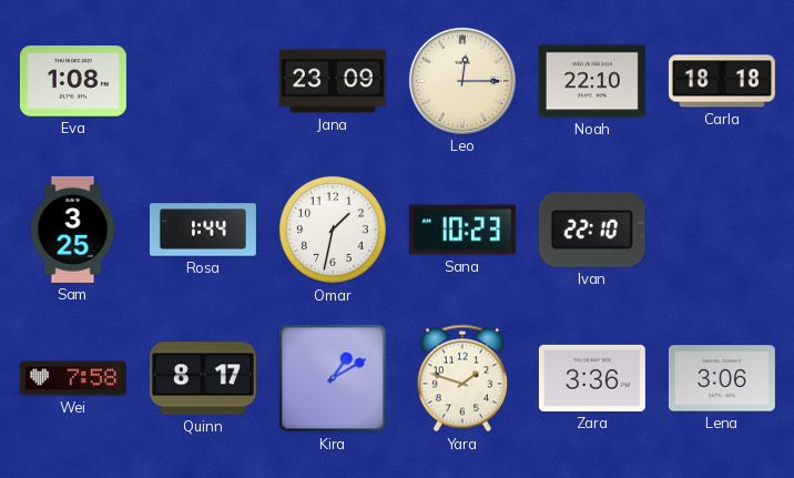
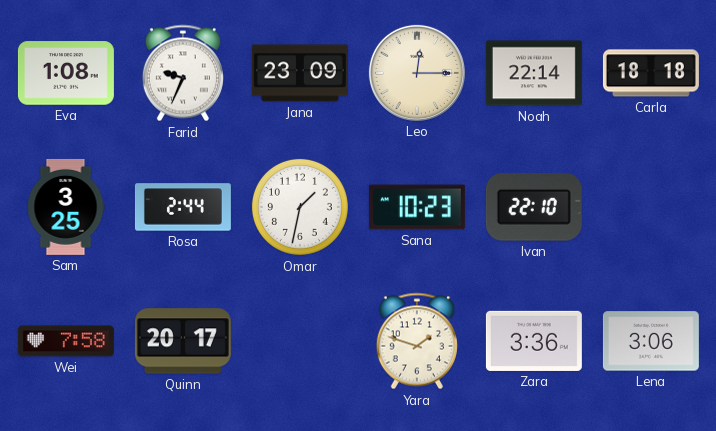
Farid: none -> 9:34 (183, 73)
Noah: 22:10 -> 22:14 (534, 73)
Rosa: 1:44 -> 2:44 (183, 207)
Quinn: 8:17 -> 20:17 (183, 341)
Kira: 1:10 -> none (333, 378)
